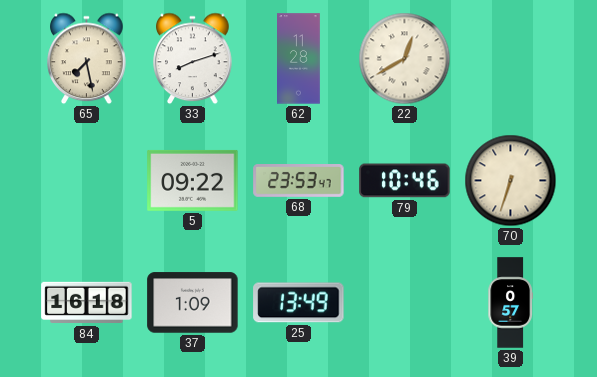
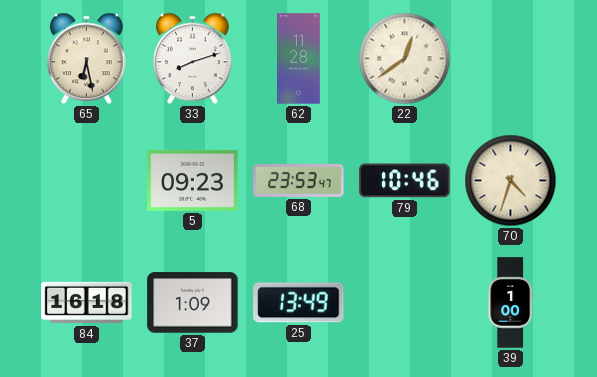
65: 7:28 -> 6:28 (87, 59)
22: 12:40 -> 12:39 (405, 59)
5: 09:22 -> 09:23 (193, 180)
70: 6:33 -> 4:33 (511, 181)
39: 0:57 -> 1:00 (510, 303)
